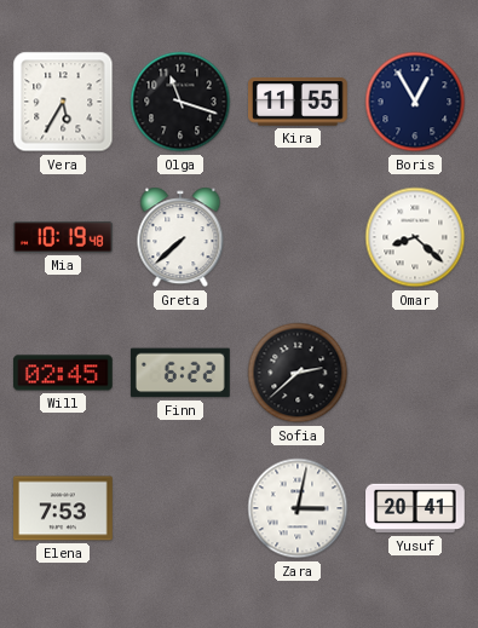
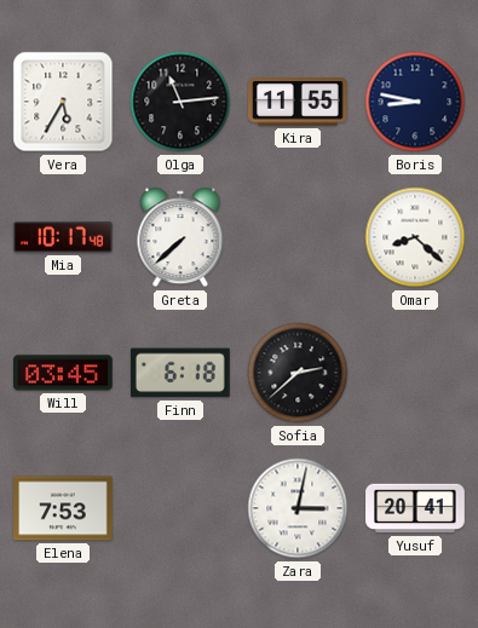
Olga: 11:18 -> 11:14 (180, 102)
Boris: 12:55 -> 8:47 (415, 102)
Mia: 10:19 -> 10:17 (64, 238)
Will: 02:45 -> 03:45 (64, 373)
Finn: 6:22 -> 6:18 (182, 373)
